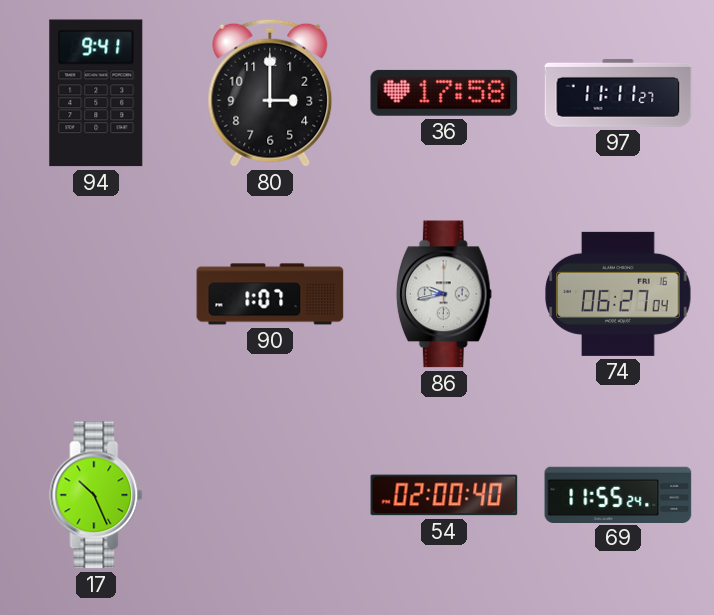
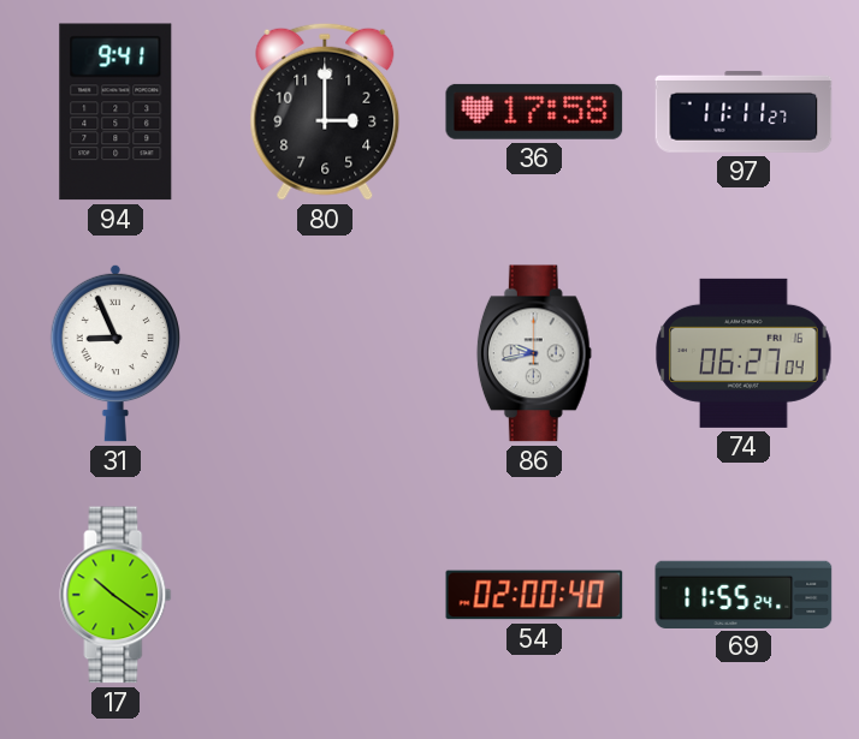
31: none -> 8:56 (114, 353)
90: 1:07 -> none (270, 294)
17: 10:26 -> 10:21 (115, 595)
